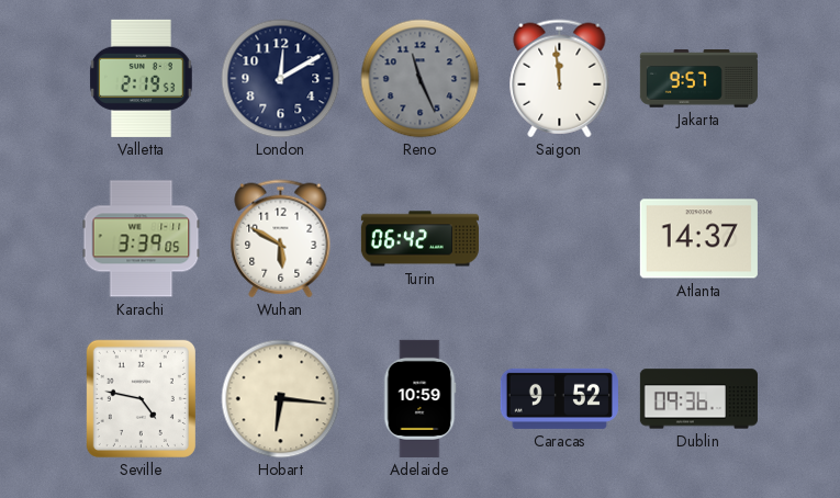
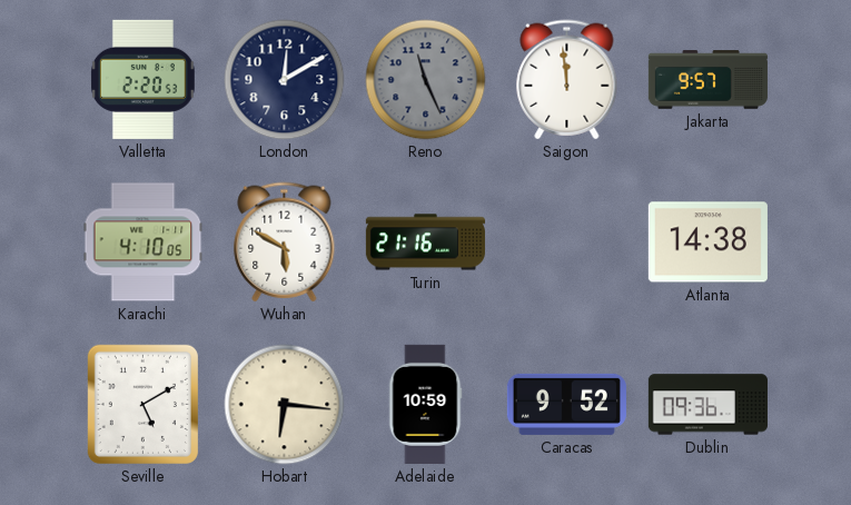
Valletta: 2:19 -> 2:20 (142, 79)
Karachi: 3:39 -> 4:10 (144, 242)
Turin: 06:42 -> 21:16 (425, 242)
Atlanta: 14:37 -> 14:38 (707, 242)
Seville: 4:47 -> 5:10 (142, 404)
